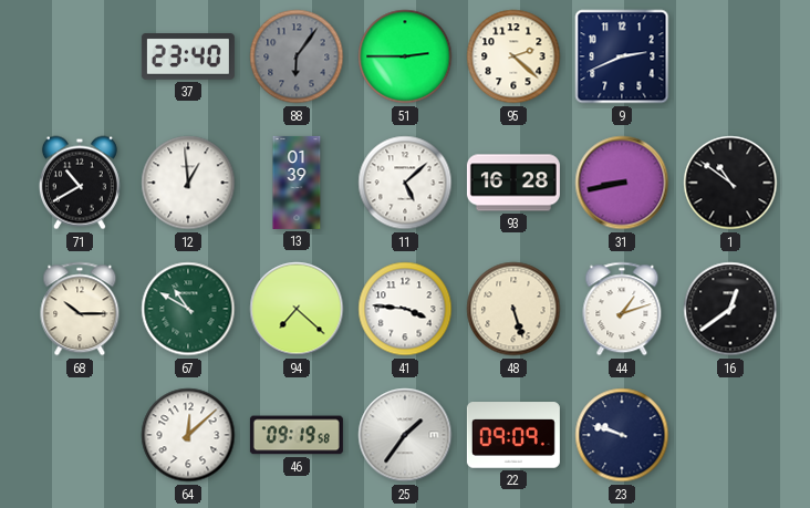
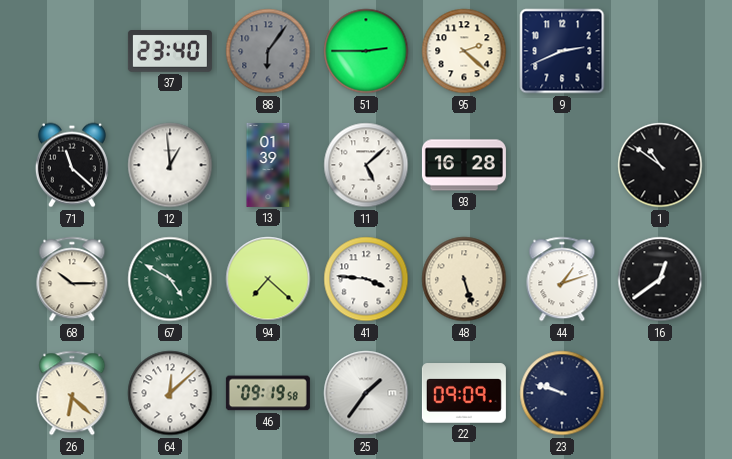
71: 10:40 -> 11:22 (72, 165)
31: 8:43 -> none (622, 183)
67: 10:50 -> 4:50 (170, 279)
26: none -> 6:22 (72, 393)
